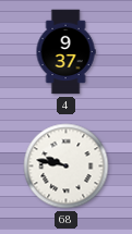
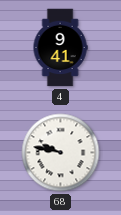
4: 9:37 -> 9:41 (60, 48)
